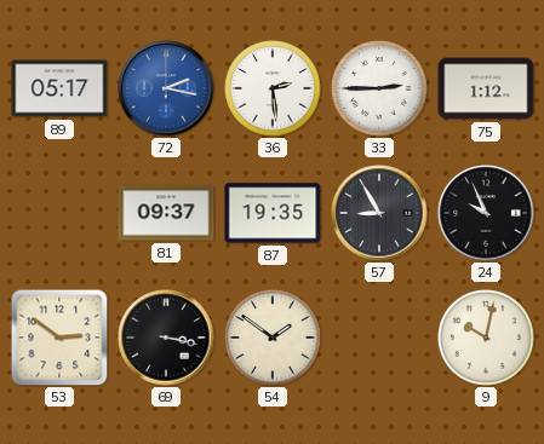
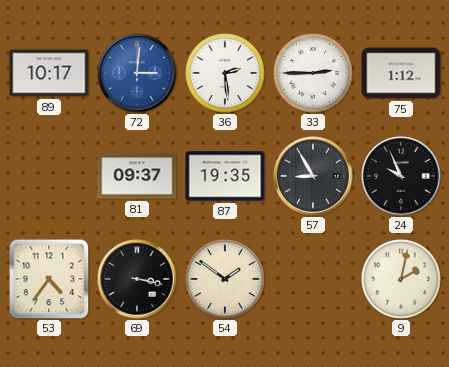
89: 05:17 -> 10:17 (49, 73)
72: 2:17 -> 3:01 (137, 73)
53: 2:51 -> 4:36 (49, 279)
9: 10:02 -> 2:02 (401, 279)
